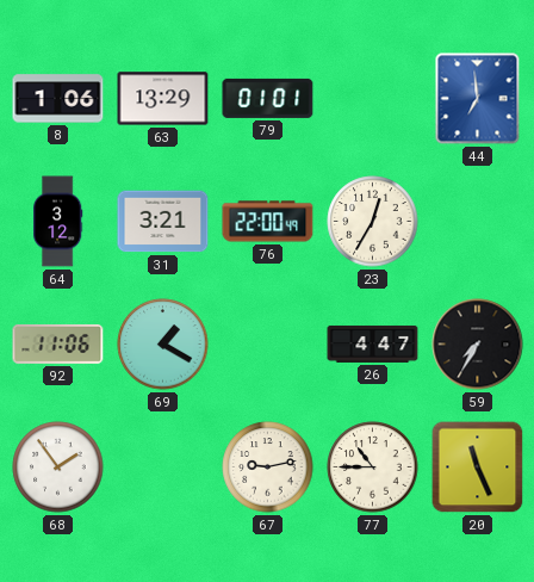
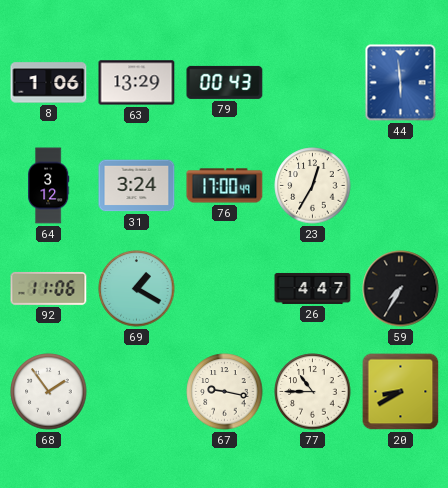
79: 01:01 -> 00:43 (225, 82)
44: 6:59 -> 5:59 (401, 83)
31: 3:21 -> 3:24 (137, 186)
76: 22:00 -> 17:00 (225, 186)
67: 9:13 -> 9:17 (225, 392)
20: 11:26 -> 8:40 (401, 392)
